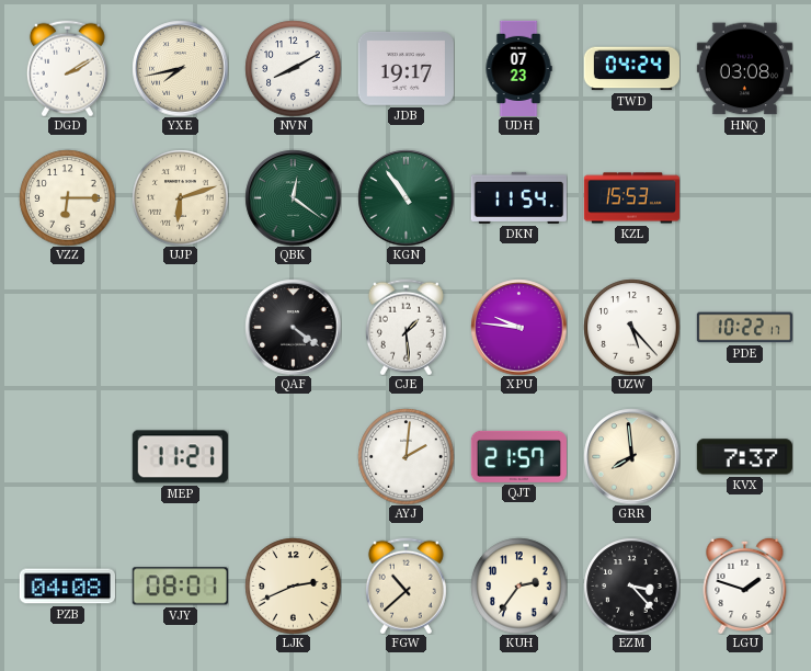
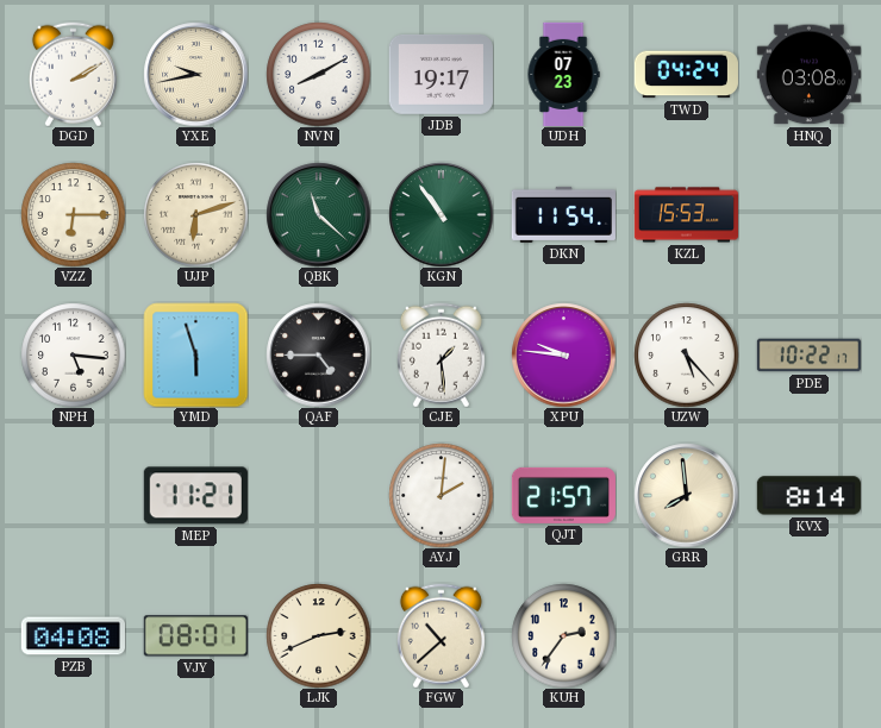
YXE: 7:43 -> 9:43 (195, 74)
QBK: 12:21 -> 11:22 (318, 214)
NPH: none -> 5:16 (73, 354)
YMD: none -> 5:57 (195, 354)
QAF: 4:21 -> 4:45 (318, 354)
KVX: 7:37 -> 8:14 (808, 496)
EZM: 3:23 -> none (631, 585)
LGU: 1:48 -> none (745, 585)
